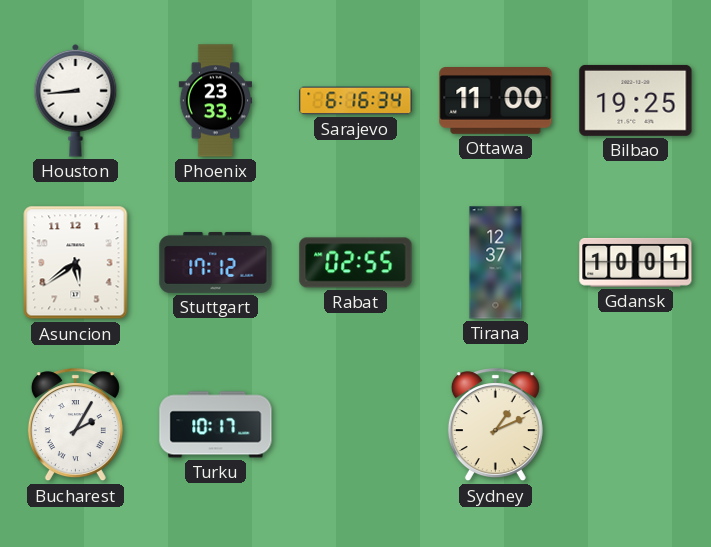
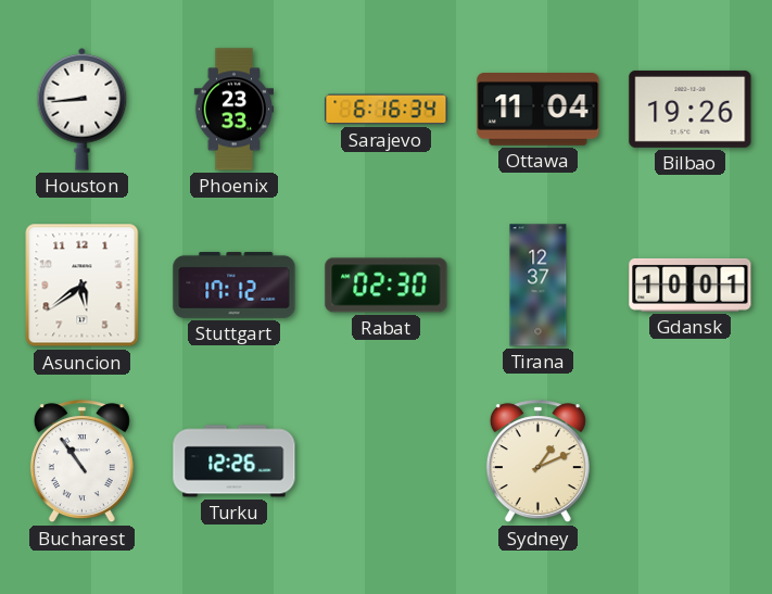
Ottawa: 11:00 -> 11:04 (539, 110)
Bilbao: 19:25 -> 19:26 (691, 109)
Rabat: 02:55 -> 02:30 (387, 286)
Bucharest: 2:05 -> 10:54 (81, 462)
Turku: 10:17 -> 12:26 (235, 462)
